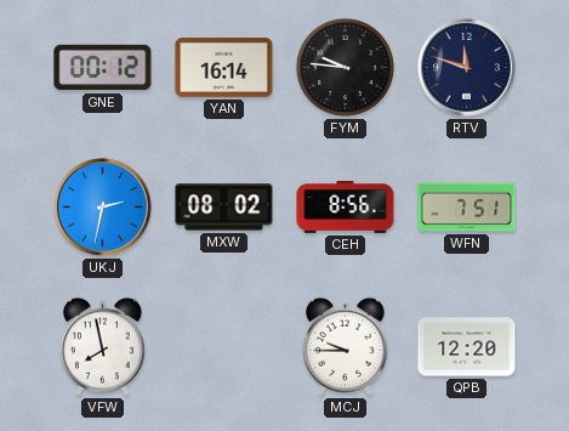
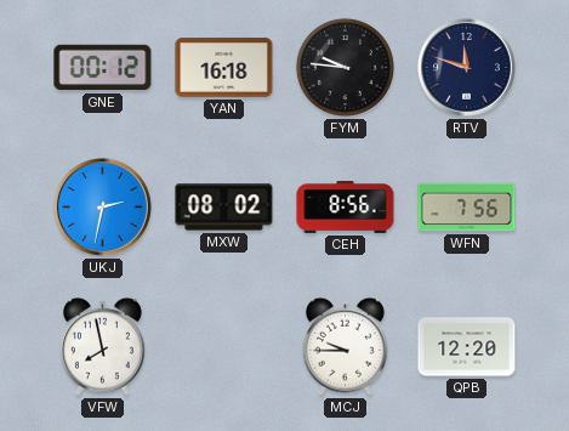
YAN: 16:14 -> 16:18 (224, 68)
WFN: 7:51 -> 7:56 (467, 208)
